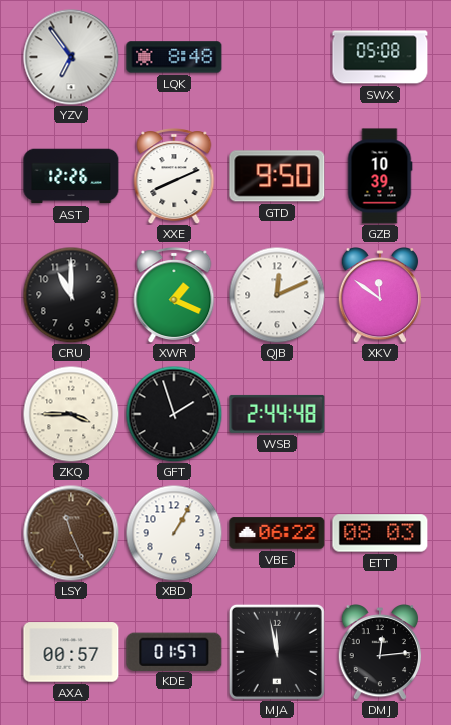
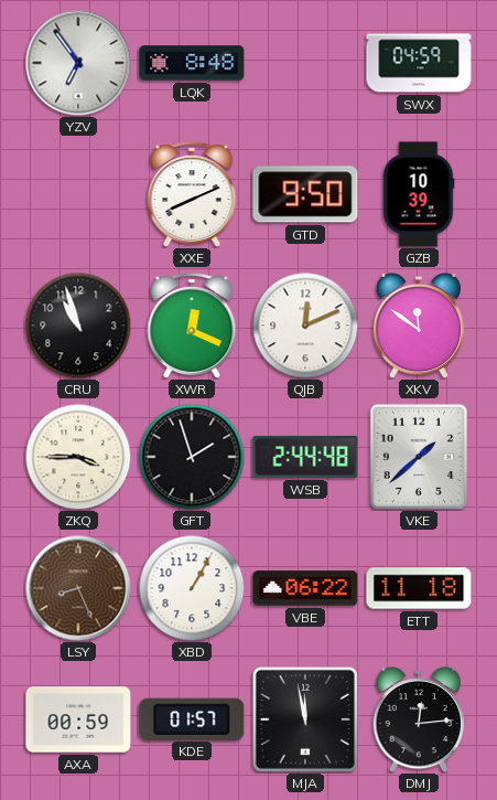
SWX: 05:08 -> 04:59 (419, 63)
AST: 12:26 -> none (71, 176)
CRU: 11:00 -> 10:57 (78, 326)
XWR: 1:19 -> 12:19 (192, 326)
VKE: none -> 1:38 (418, 457)
LSY: 11:26 -> 8:26 (78, 588)
ETT: 08:03 -> 11:18 (419, 588)
AXA: 00:57 -> 00:59 (78, 719)
